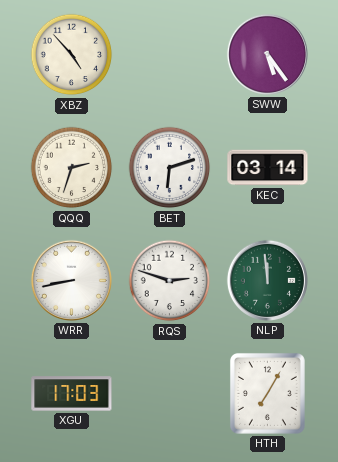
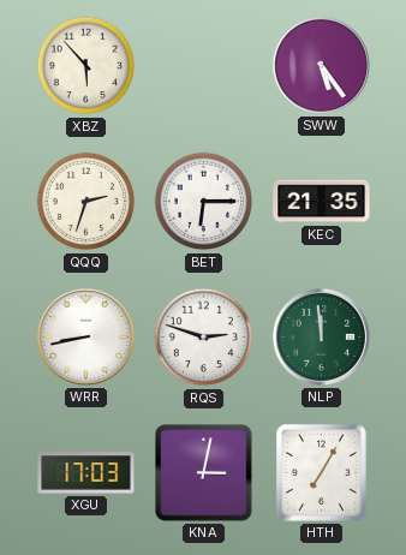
XBZ: 4:53 -> 5:53 (86, 66)
BET: 6:12 -> 6:15 (204, 202)
KEC: 03:14 -> 21:35 (322, 202)
KNA: none -> 3:02 (204, 473)
